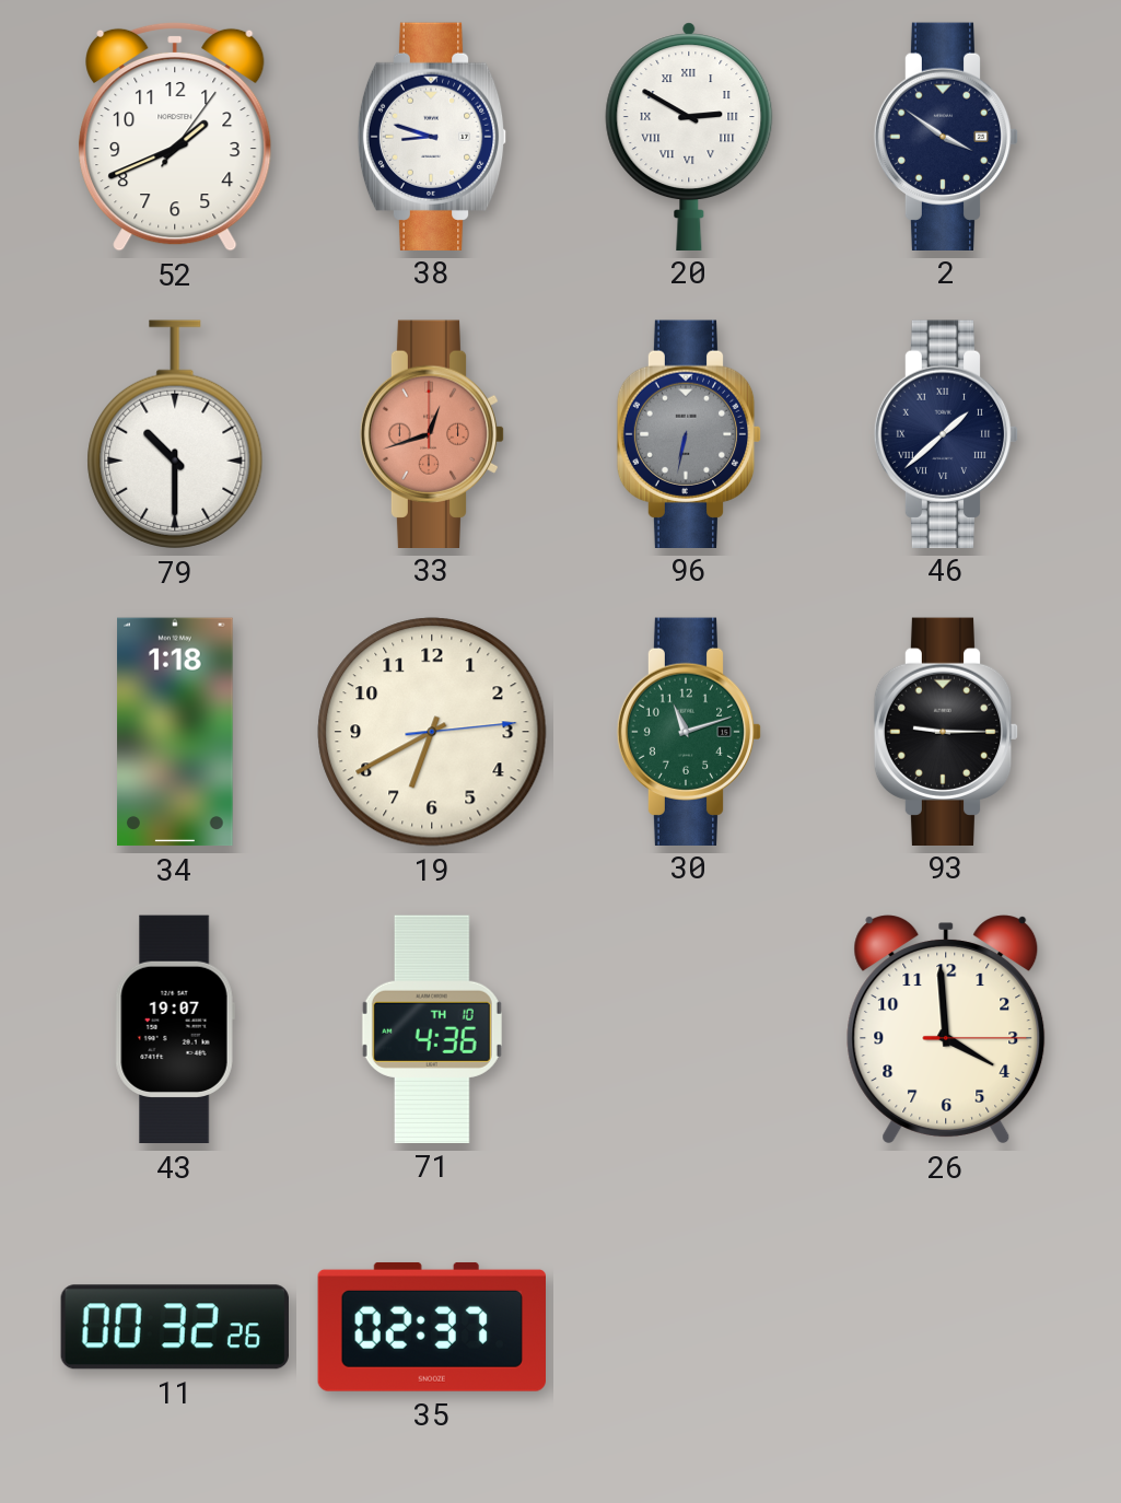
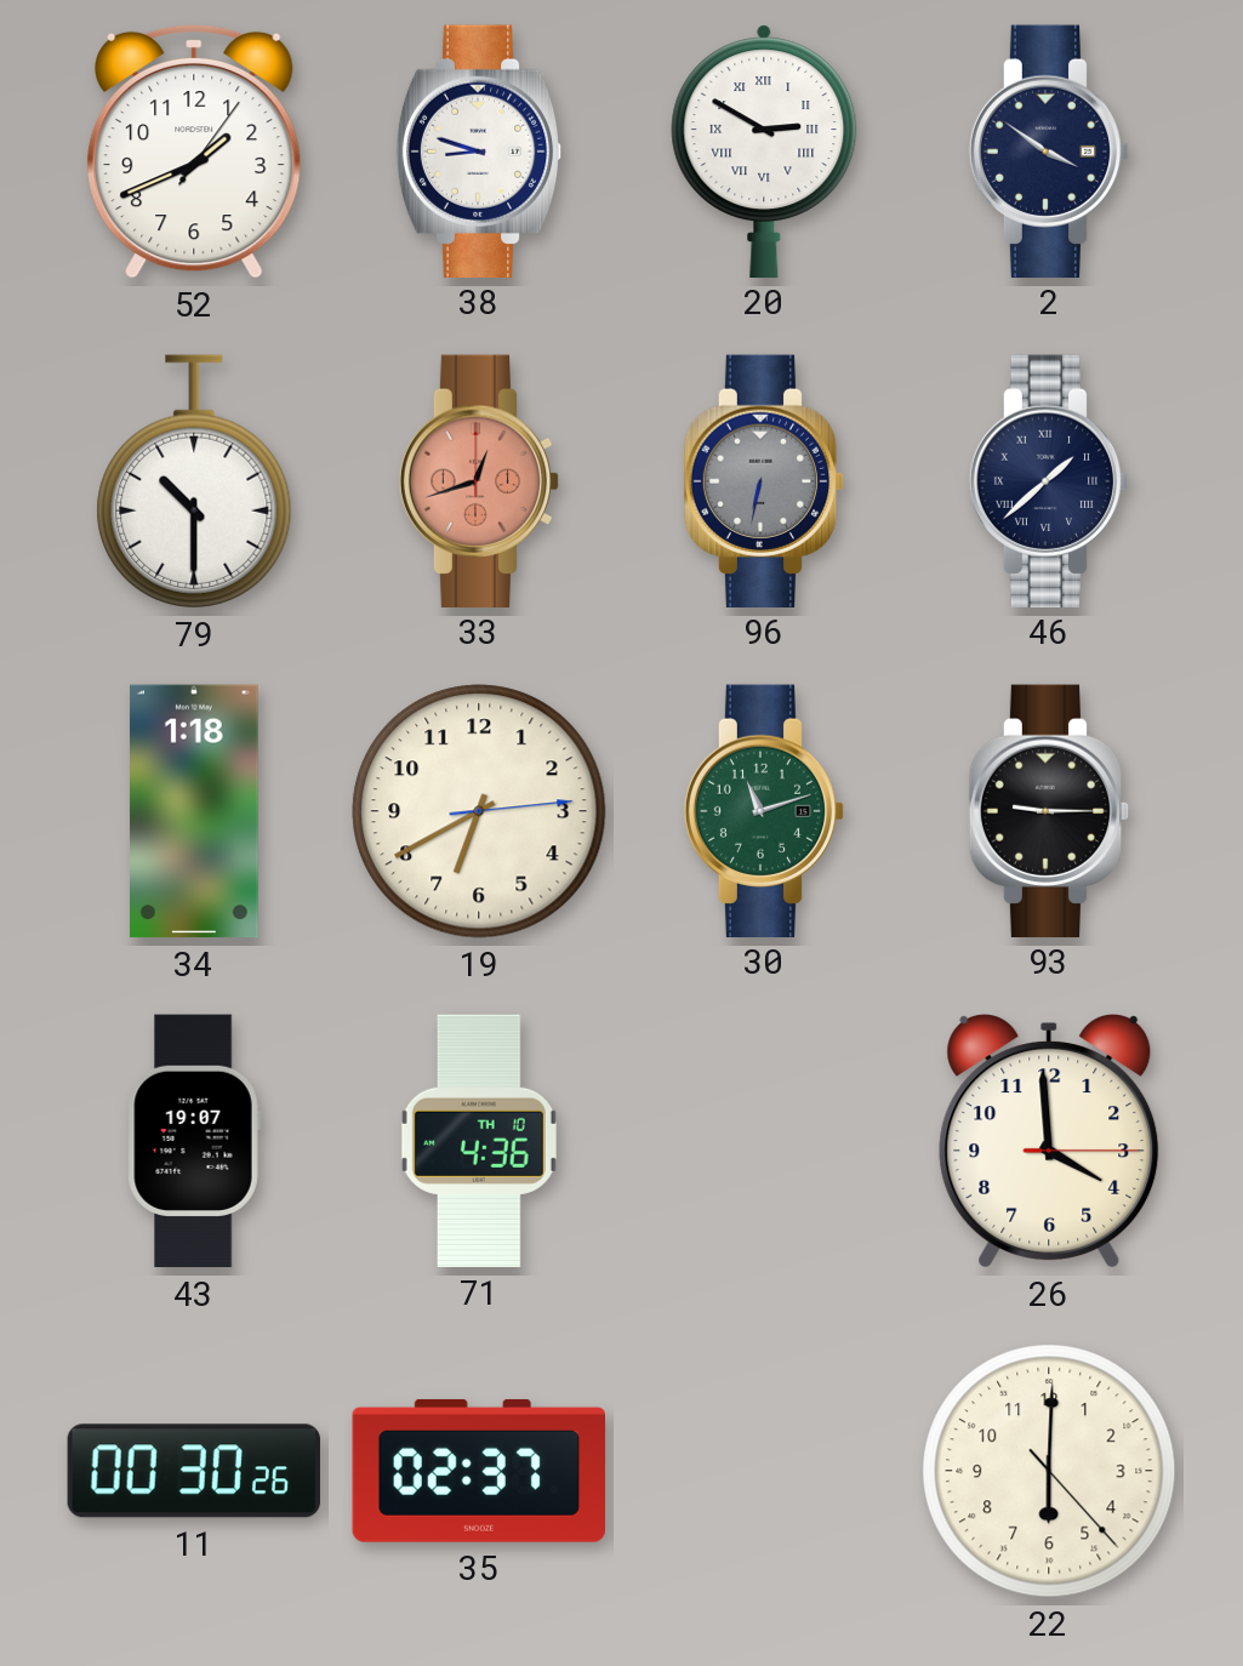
11: 00:32 -> 00:30 (194, 1471)
22: none -> 6:00 (1049, 1471)
